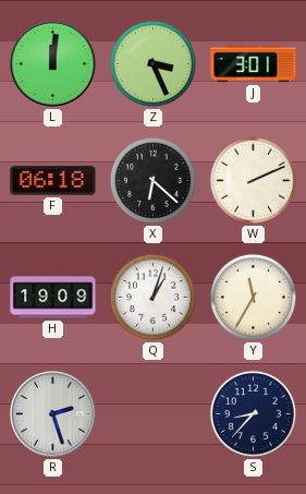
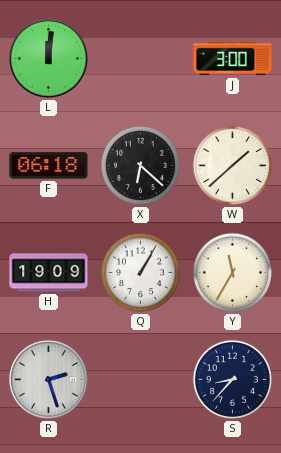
Z: 3:26 -> none (152, 63)
J: 3:01 -> 3:00 (233, 59)
W: 2:11 -> 1:38 (232, 165)
Q: 1:03 -> 1:05 (140, 272)
